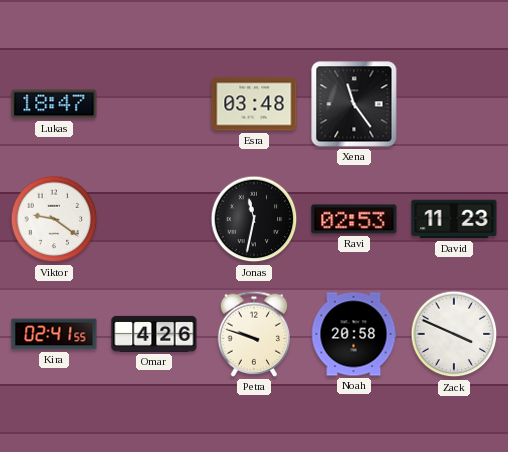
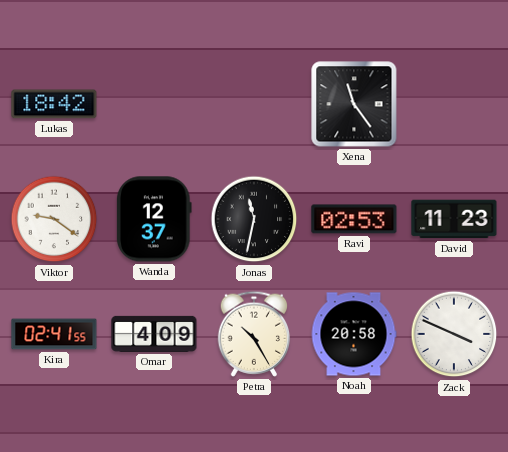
Lukas: 18:47 -> 18:42 (54, 104)
Esra: 03:48 -> none (254, 104)
Wanda: none -> 12:37 (155, 219)
Omar: 4:26 -> 4:09 (154, 334)
Petra: 9:48 -> 10:25 (254, 334)
